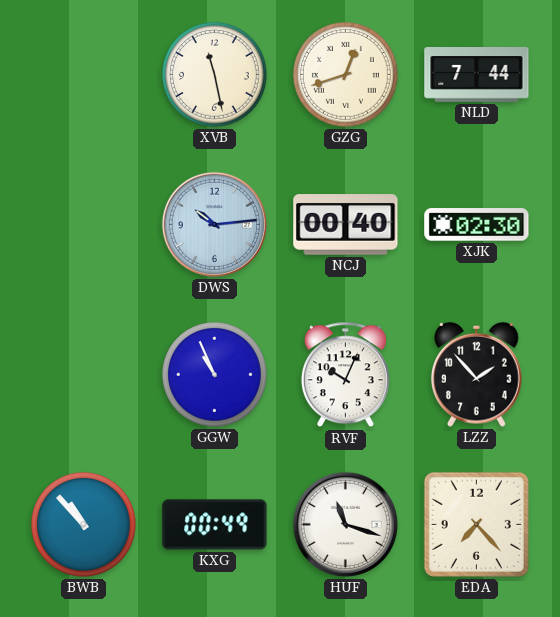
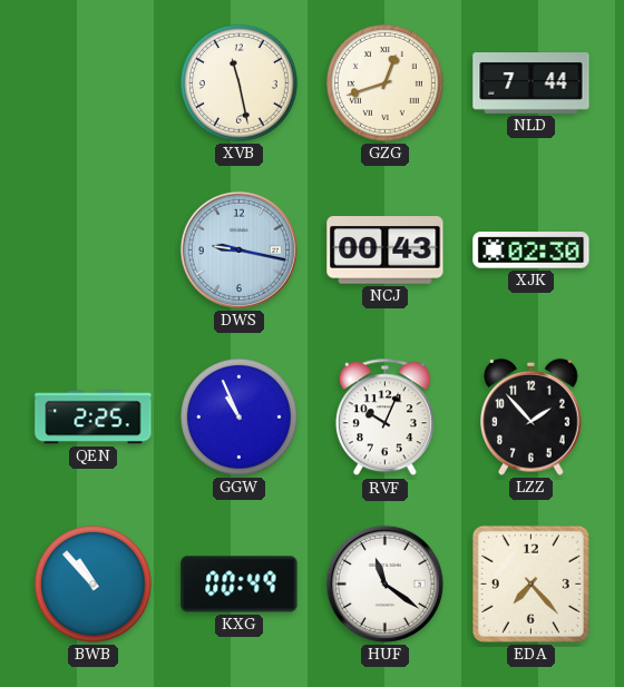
DWS: 10:14 -> 9:17 (238, 249)
NCJ: 00:40 -> 00:43 (386, 251)
QEN: none -> 2:25 (94, 418)
HUF: 11:18 -> 11:21 (384, 583)
